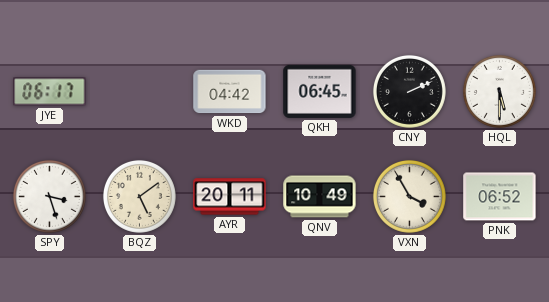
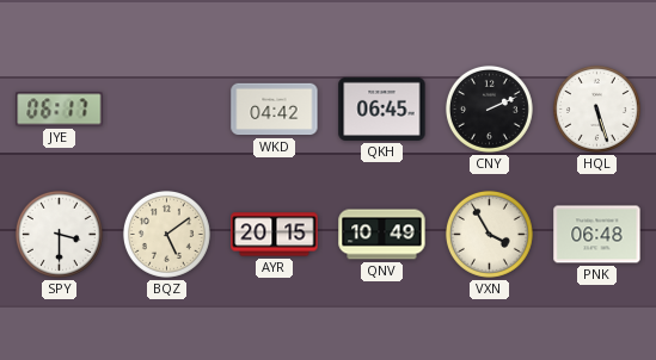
HQL: 5:30 -> 5:27 (596, 108)
SPY: 3:27 -> 3:30 (59, 234)
AYR: 20:11 -> 20:15 (275, 235)
PNK: 06:52 -> 06:48 (597, 235)
